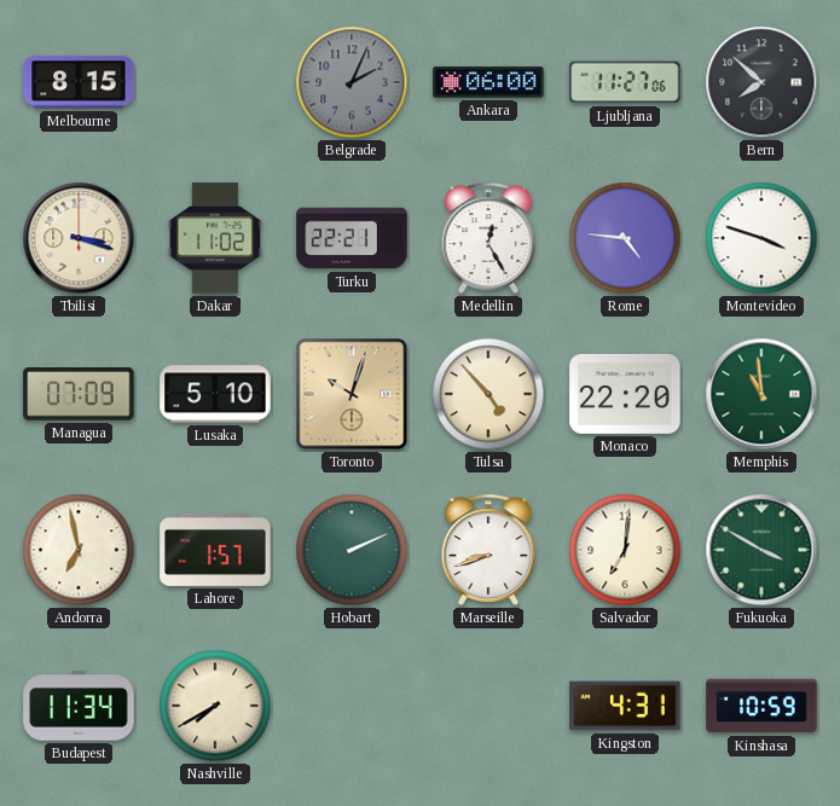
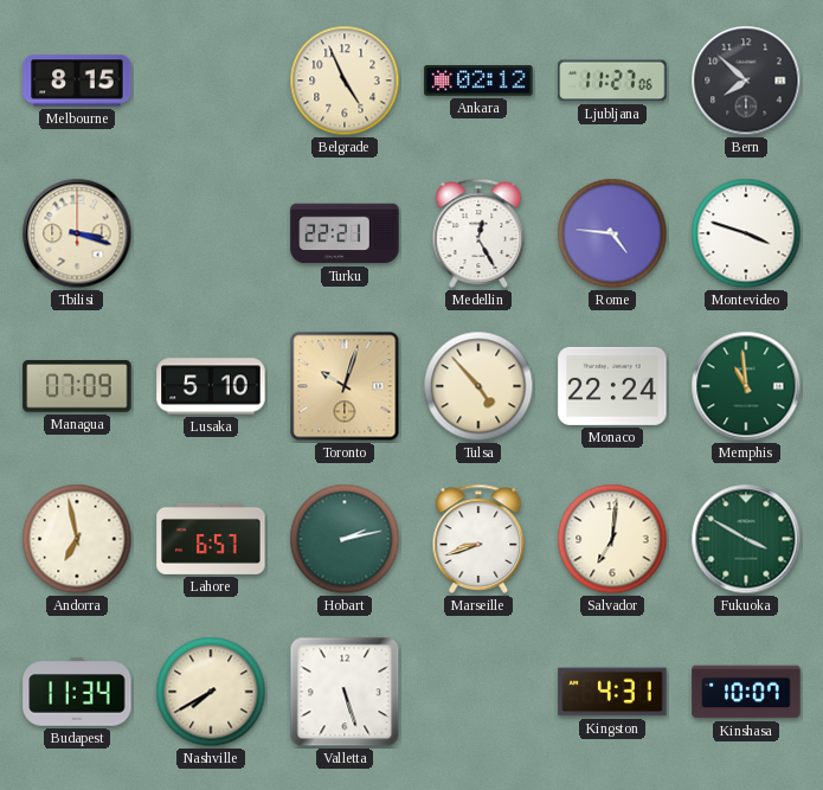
Belgrade: 2:04 -> 4:56 (345, 81)
Belgrade dial: grey -> cream (345, 81)
Ankara: 06:00 -> 02:12 (478, 81)
Dakar: 11:02 -> none (214, 238)
Monaco: 22:20 -> 22:24 (612, 386)
Lahore: 1:57 -> 6:57 (211, 539)
Hobart: 2:11 -> 2:13 (345, 539)
Valletta: none -> 5:27 (345, 692)
Kinshasa: 10:59 -> 10:07 (746, 692)
